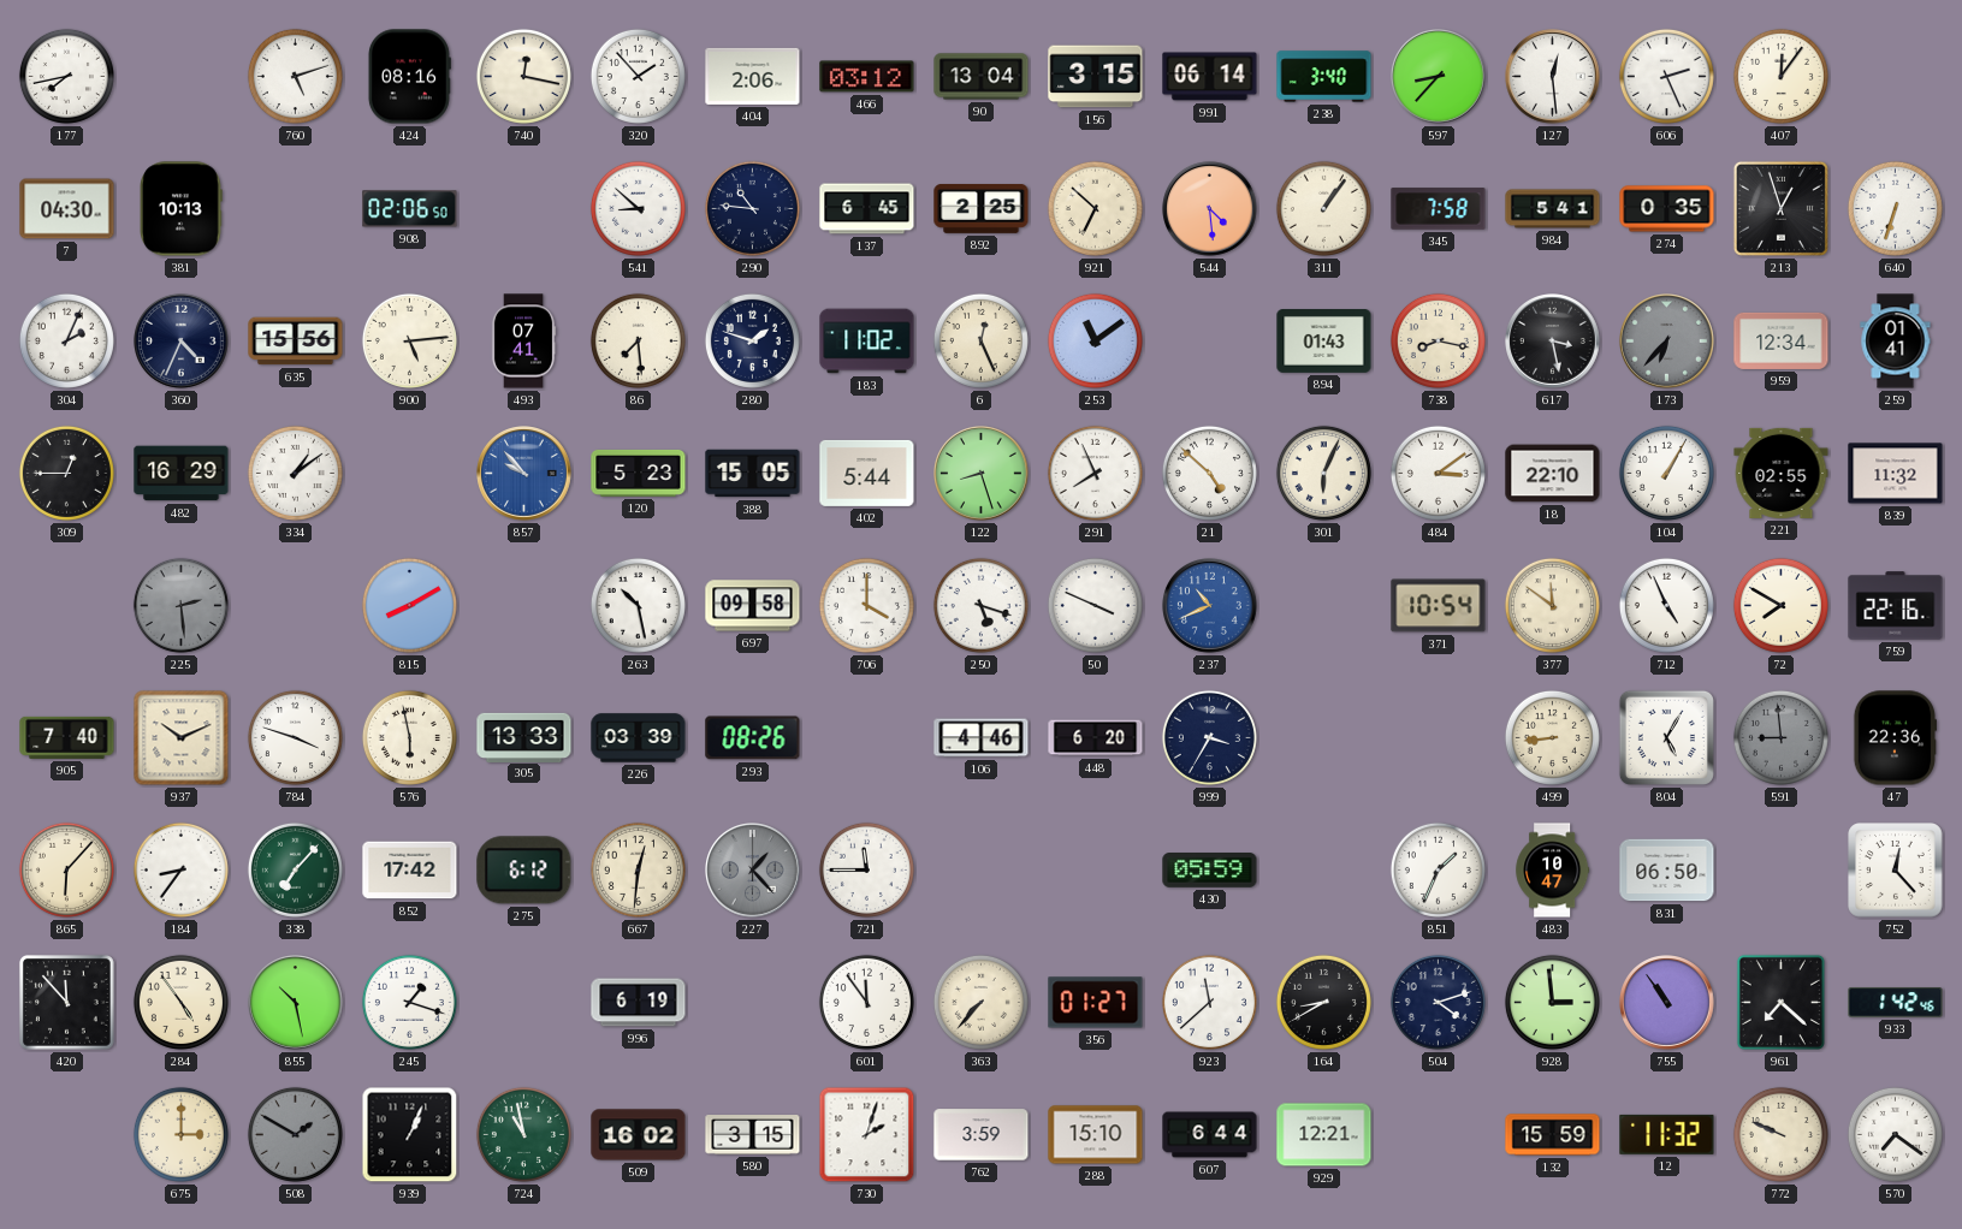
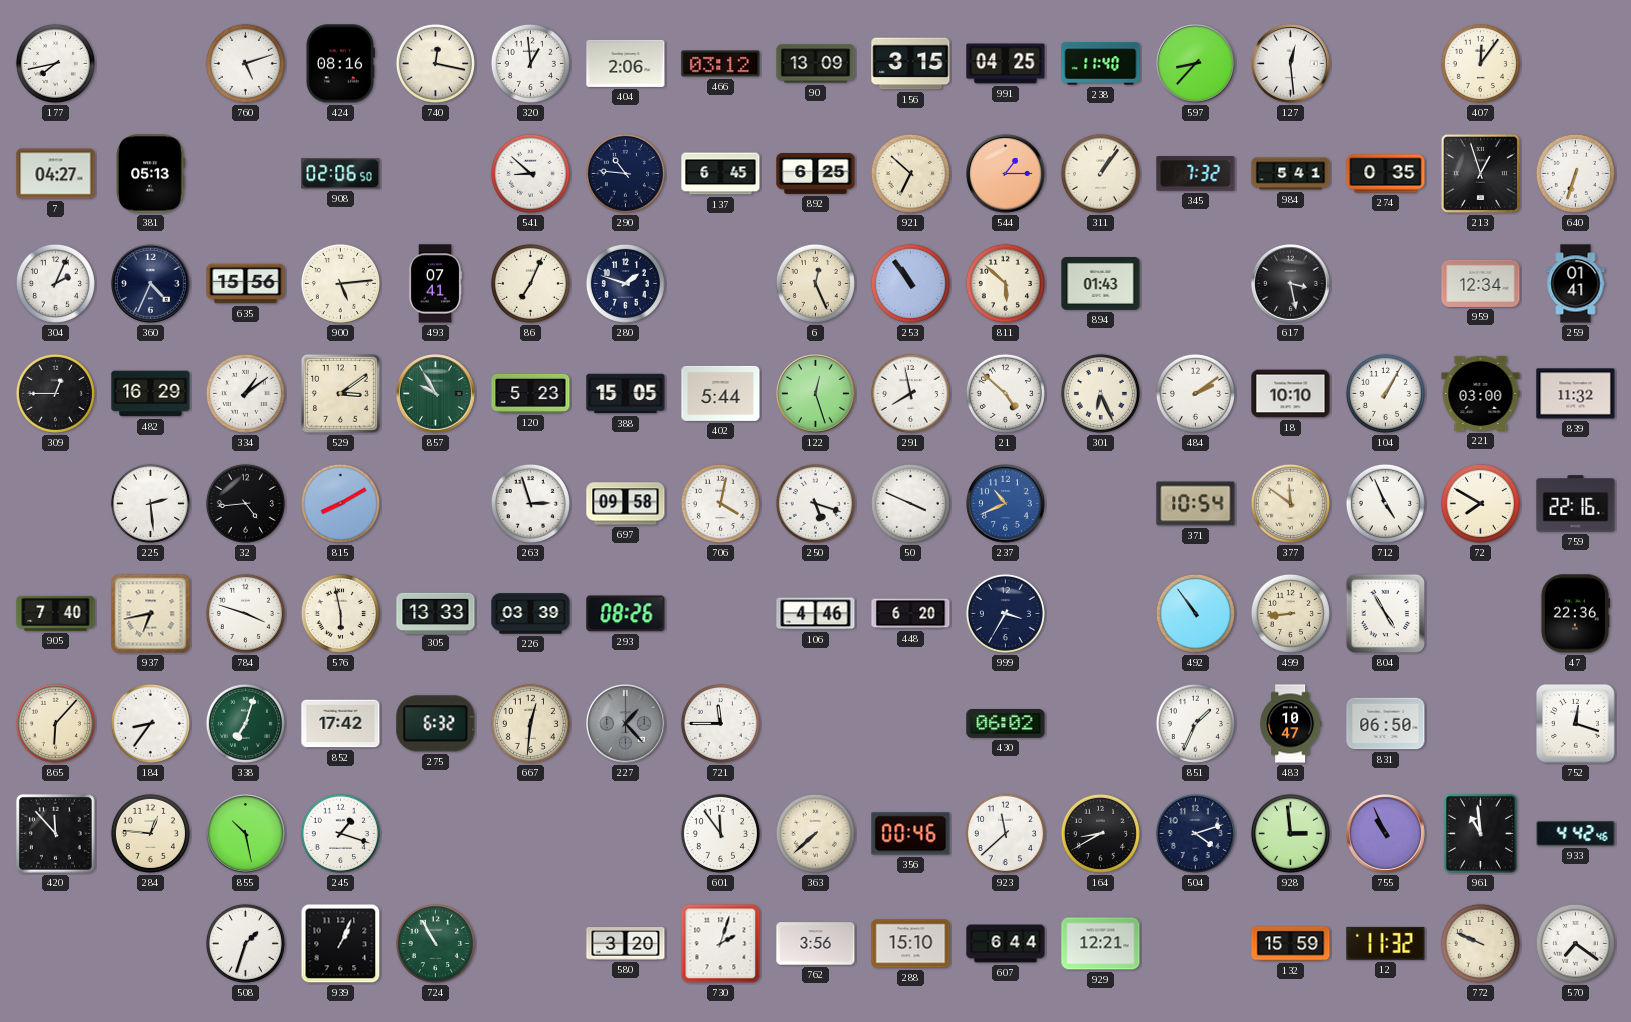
320: 1:53 -> 12:59 (530, 63)
90: 13:04 -> 13:09 (816, 64)
991: 06:14 -> 04:25 (1006, 64)
238: 3:40 -> 11:40 (1101, 64)
606: 2:26 -> none (1666, 76)
7: 04:30 -> 04:27 (56, 174)
381: 10:13 -> 05:13 (151, 174)
892: 2:25 -> 6:25 (816, 174)
544: 4:29 -> 1:15 (1006, 174)
345: 7:58 -> 7:32 (1196, 174)
86: 7:29 -> 7:04 (530, 283)
183: 11:02 -> none (867, 342)
253: 11:09 -> 10:54 (910, 283)
811: none -> 5:52 (1005, 283)
738: 8:17 -> none (1438, 340)
173: 6:37 -> none (1667, 342)
529: none -> 3:09 (340, 393)
857: 9:53 -> 9:55 (436, 394)
857 dial: blue -> green (436, 394)
122: 8:27 -> 12:27 (816, 394)
291: 7:56 -> 7:58 (910, 393)
301: 6:04 -> 6:26 (1100, 393)
484: 3:09 -> 2:09 (1195, 393)
18: 22:10 -> 10:10 (1291, 394)
221: 02:55 -> 03:00 (1481, 393)
225 dial: grey -> white (150, 503)
32: none -> 4:44 (245, 503)
263: 10:28 -> 2:57 (530, 503)
706: 4:00 -> 4:02 (720, 503)
937: 10:11 -> 6:43 (151, 614)
492: none -> 10:54 (1195, 613)
804: 5:05 -> 4:55 (1385, 613)
591: 8:59 -> none (1780, 737)
338: 7:07 -> 7:03 (245, 723)
275: 6:12 -> 6:32 (436, 724)
430: 05:59 -> 06:02 (1006, 724)
752: 12:23 -> 12:18 (1576, 724)
284: 4:54 -> 12:46 (150, 833)
996: 6:19 -> none (639, 1003)
363: 7:37 -> 7:38 (815, 833)
356: 01:27 -> 00:46 (911, 834)
755: 10:54 -> 10:56 (1386, 834)
961: 7:22 -> 10:59 (1480, 833)
933: 1:42 -> 4:42 (1576, 834)
675: 3:00 -> none (180, 1134)
508: 1:50 -> 1:33 (245, 943)
508 dial: grey -> white (245, 943)
724: 10:58 -> 10:55 (435, 943)
509: 16:02 -> none (639, 1135)
580: 3:15 -> 3:20 (626, 944)
762: 3:59 -> 3:56 (816, 944)
